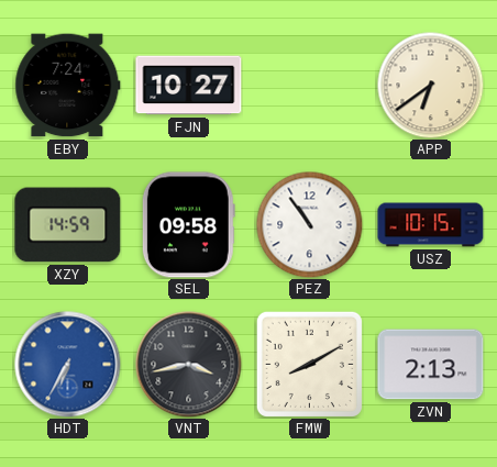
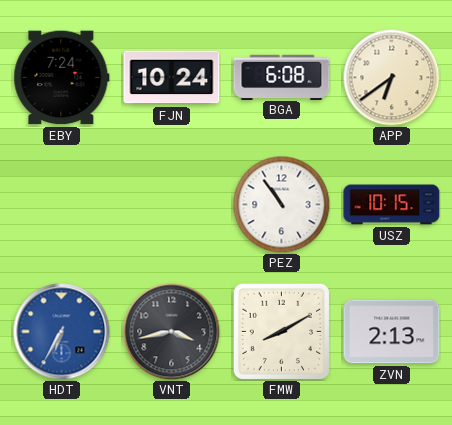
FJN: 10:27 -> 10:24 (172, 78)
BGA: none -> 6:08 (282, 77)
XZY: 14:59 -> none (68, 225)
SEL: 09:58 -> none (188, 225)
